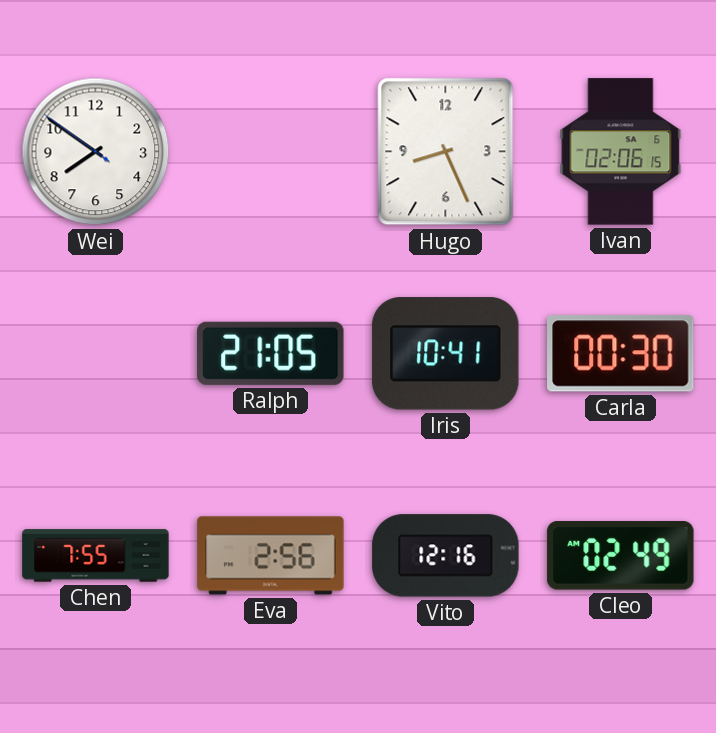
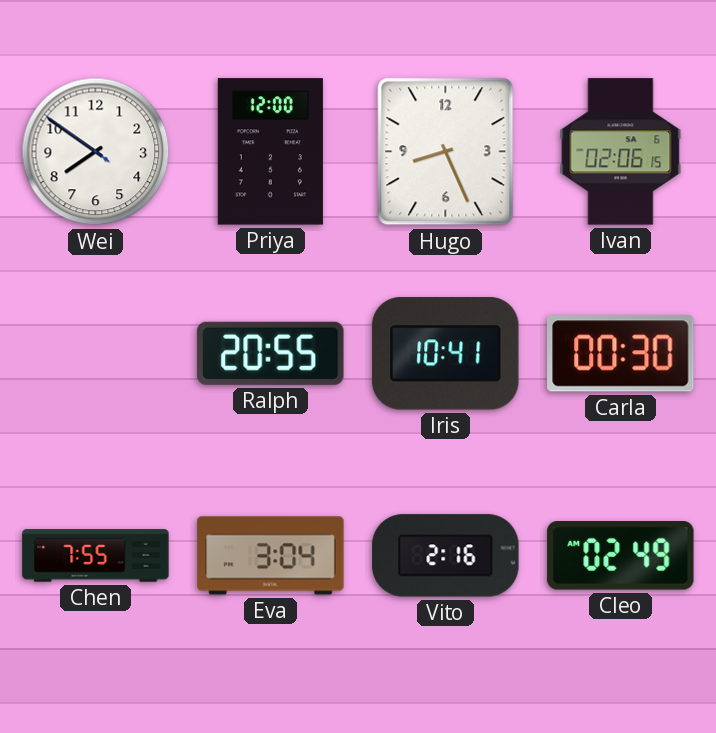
Priya: none -> 12:00 (270, 152)
Ralph: 21:05 -> 20:55 (271, 353)
Eva: 2:56 -> 3:04 (271, 556)
Vito: 12:16 -> 2:16 (446, 556)
